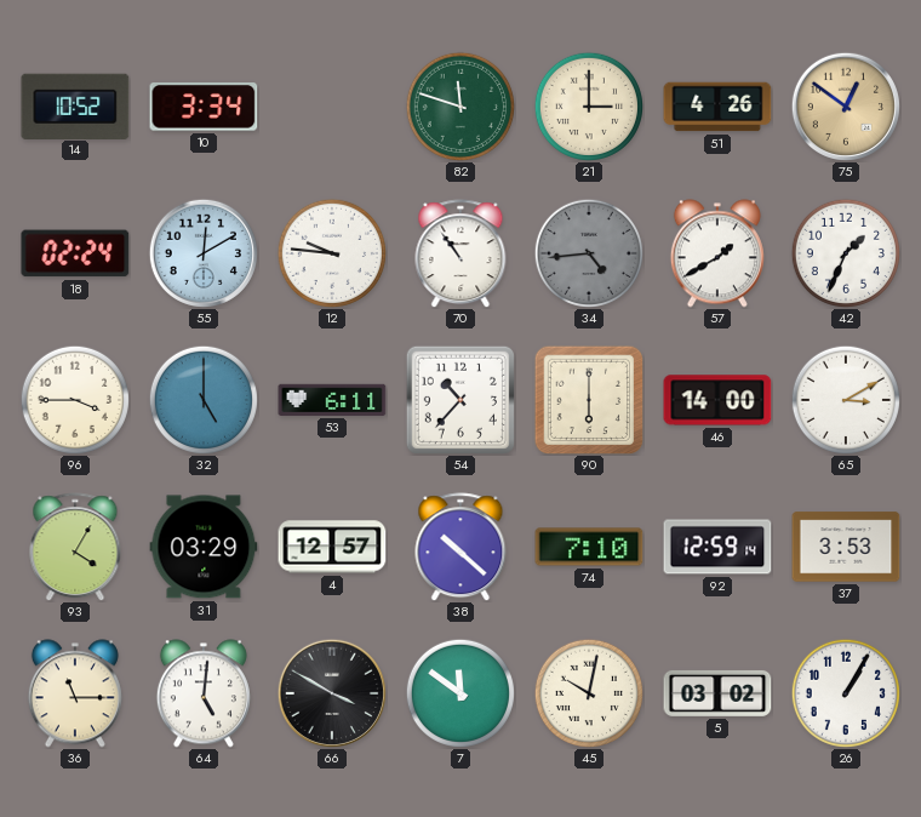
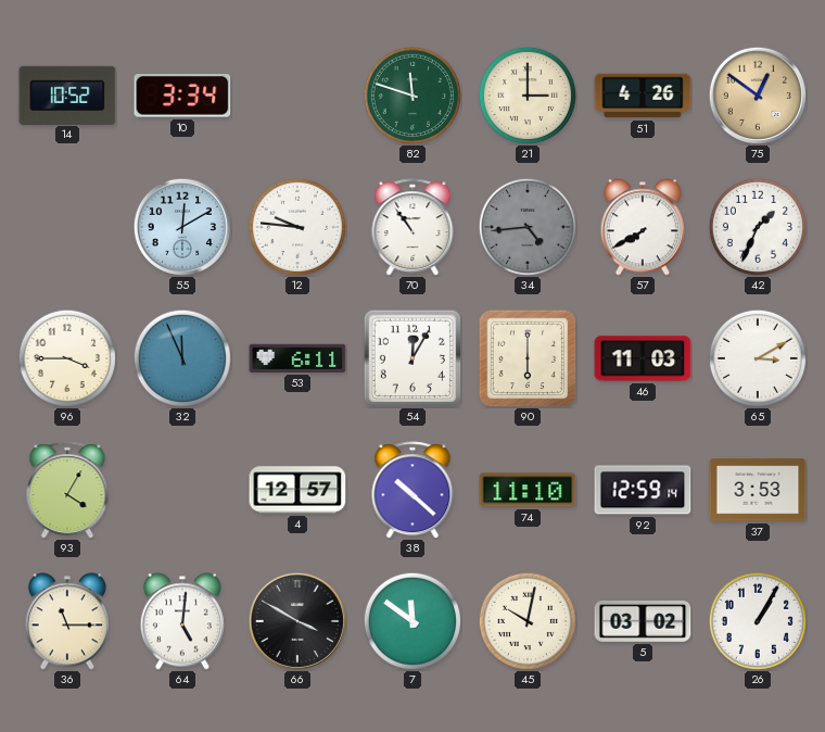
18: 02:24 -> none (75, 253)
57: 1:40 -> 7:40 (643, 227)
32: 5:00 -> 11:56 (181, 357)
54: 10:37 -> 12:05 (412, 358)
46: 14:00 -> 11:03 (643, 358)
31: 03:29 -> none (204, 547)
74: 7:10 -> 11:10 (528, 490)
